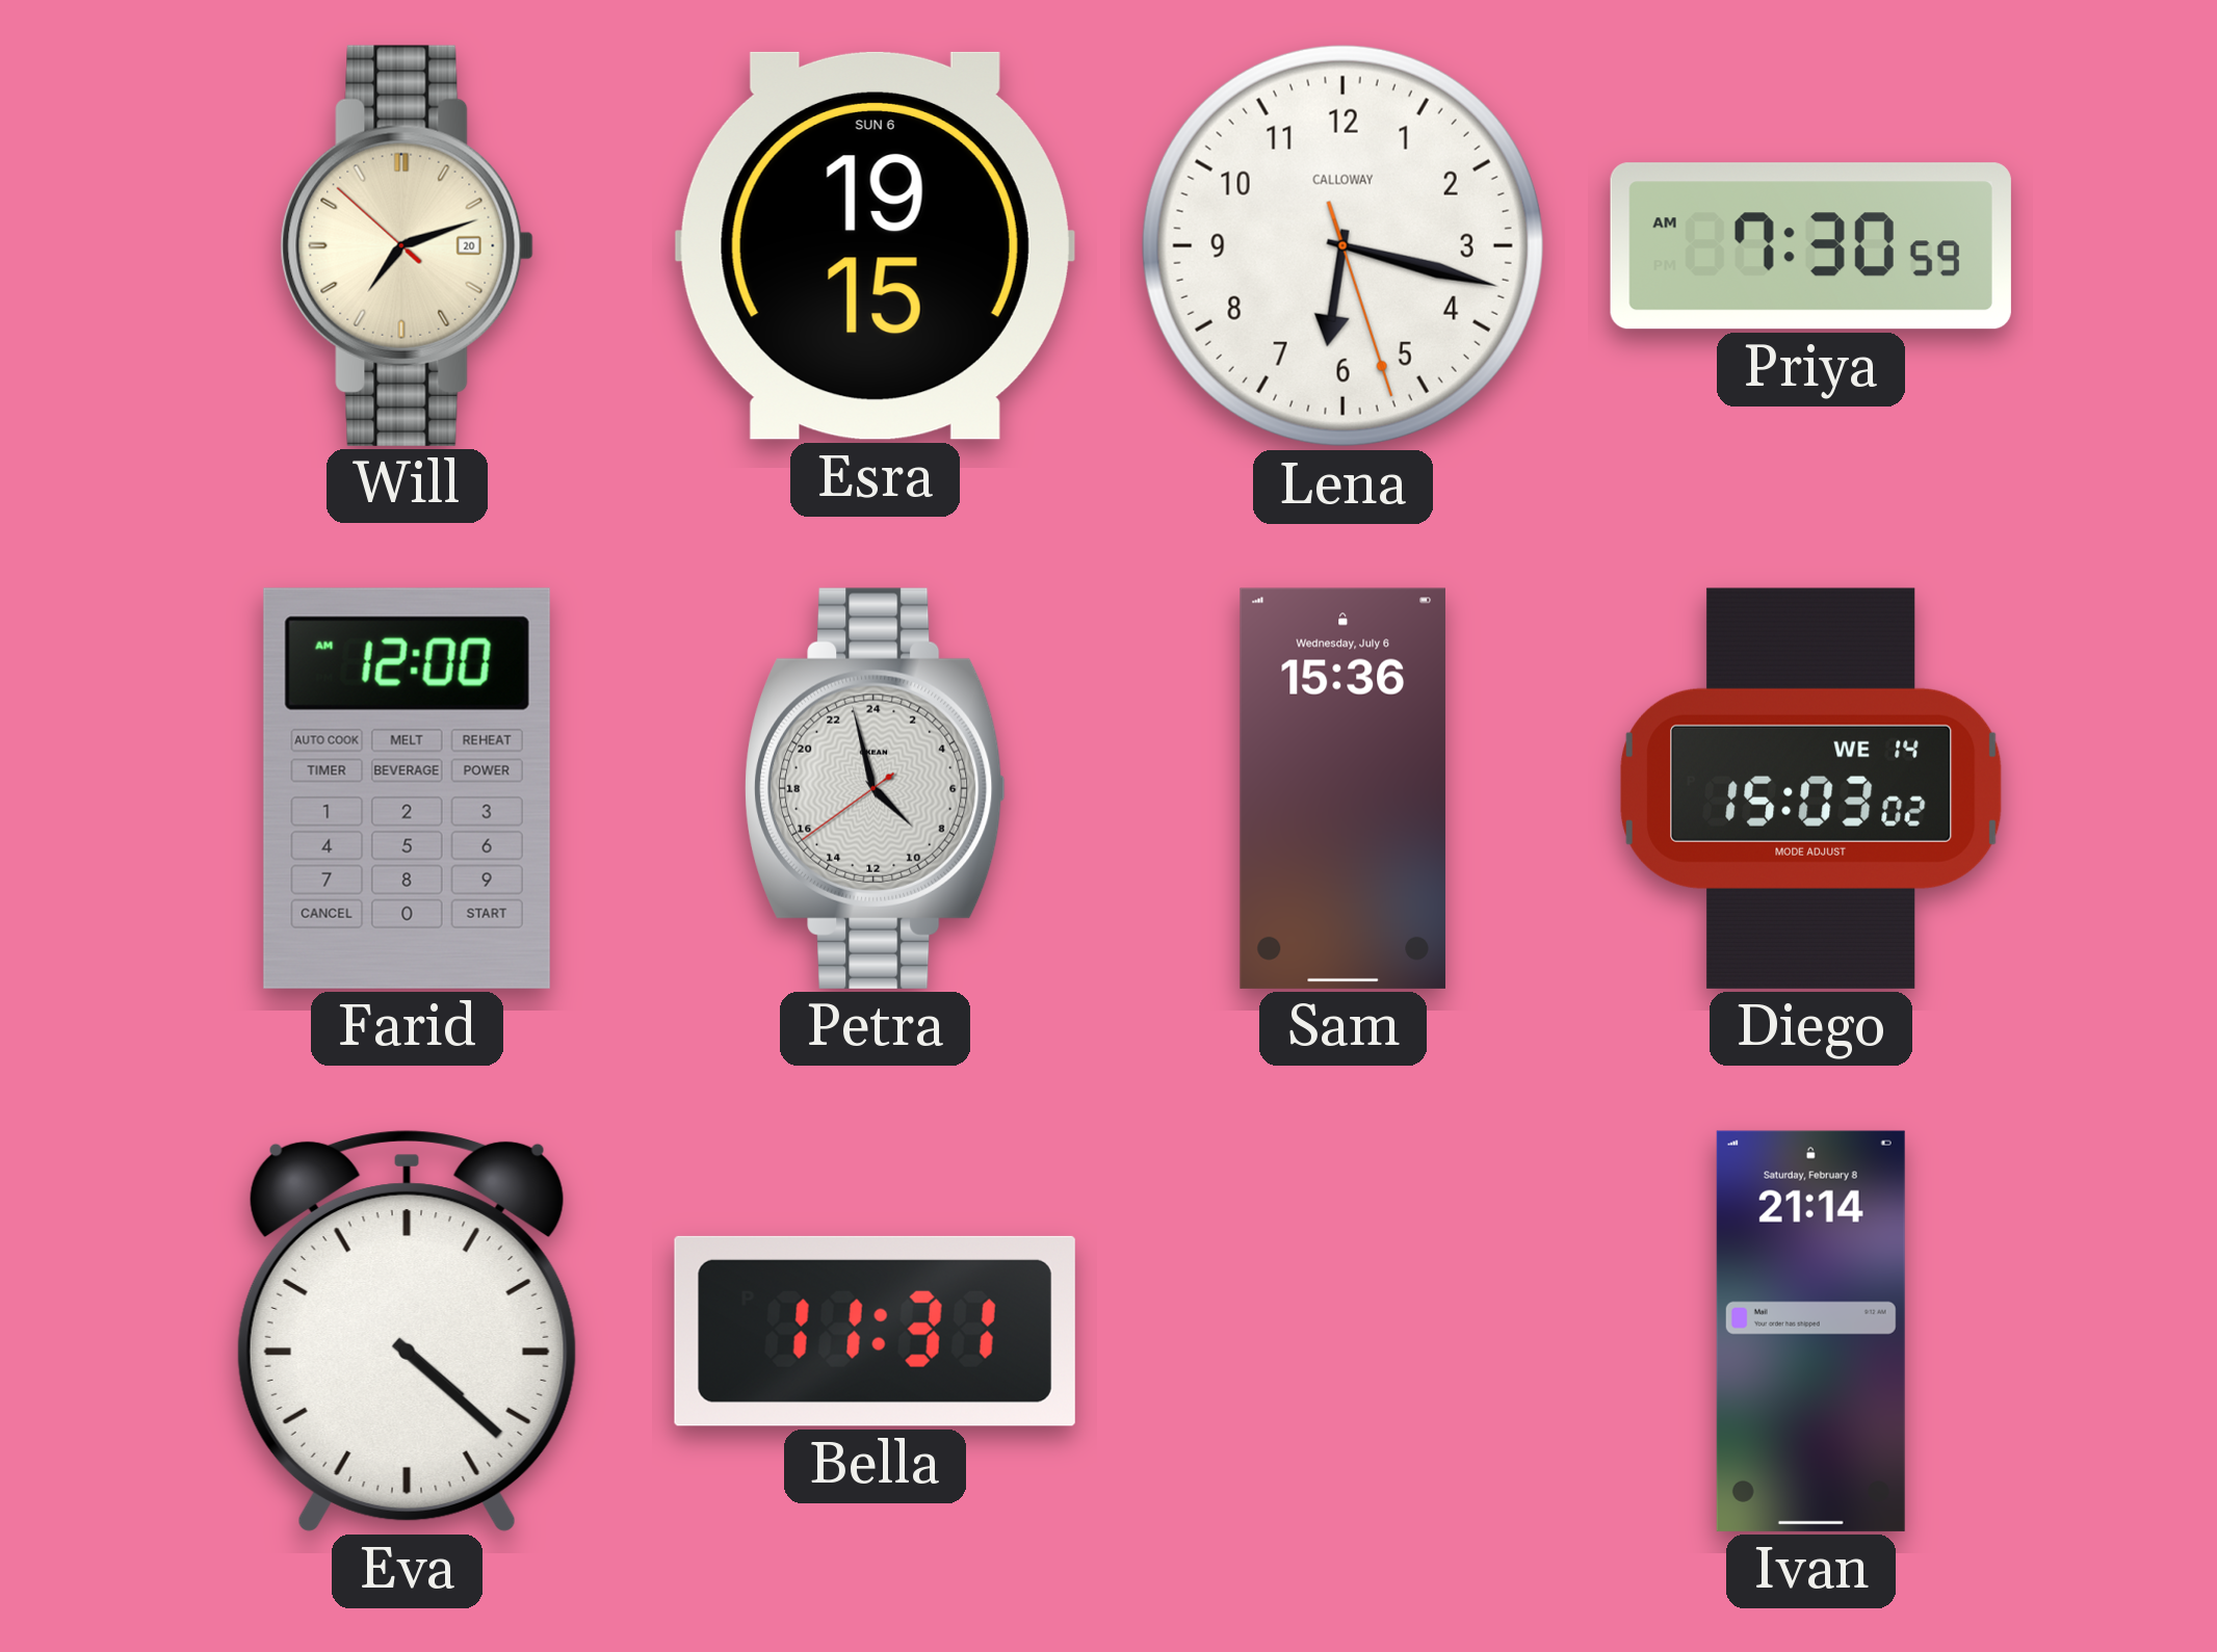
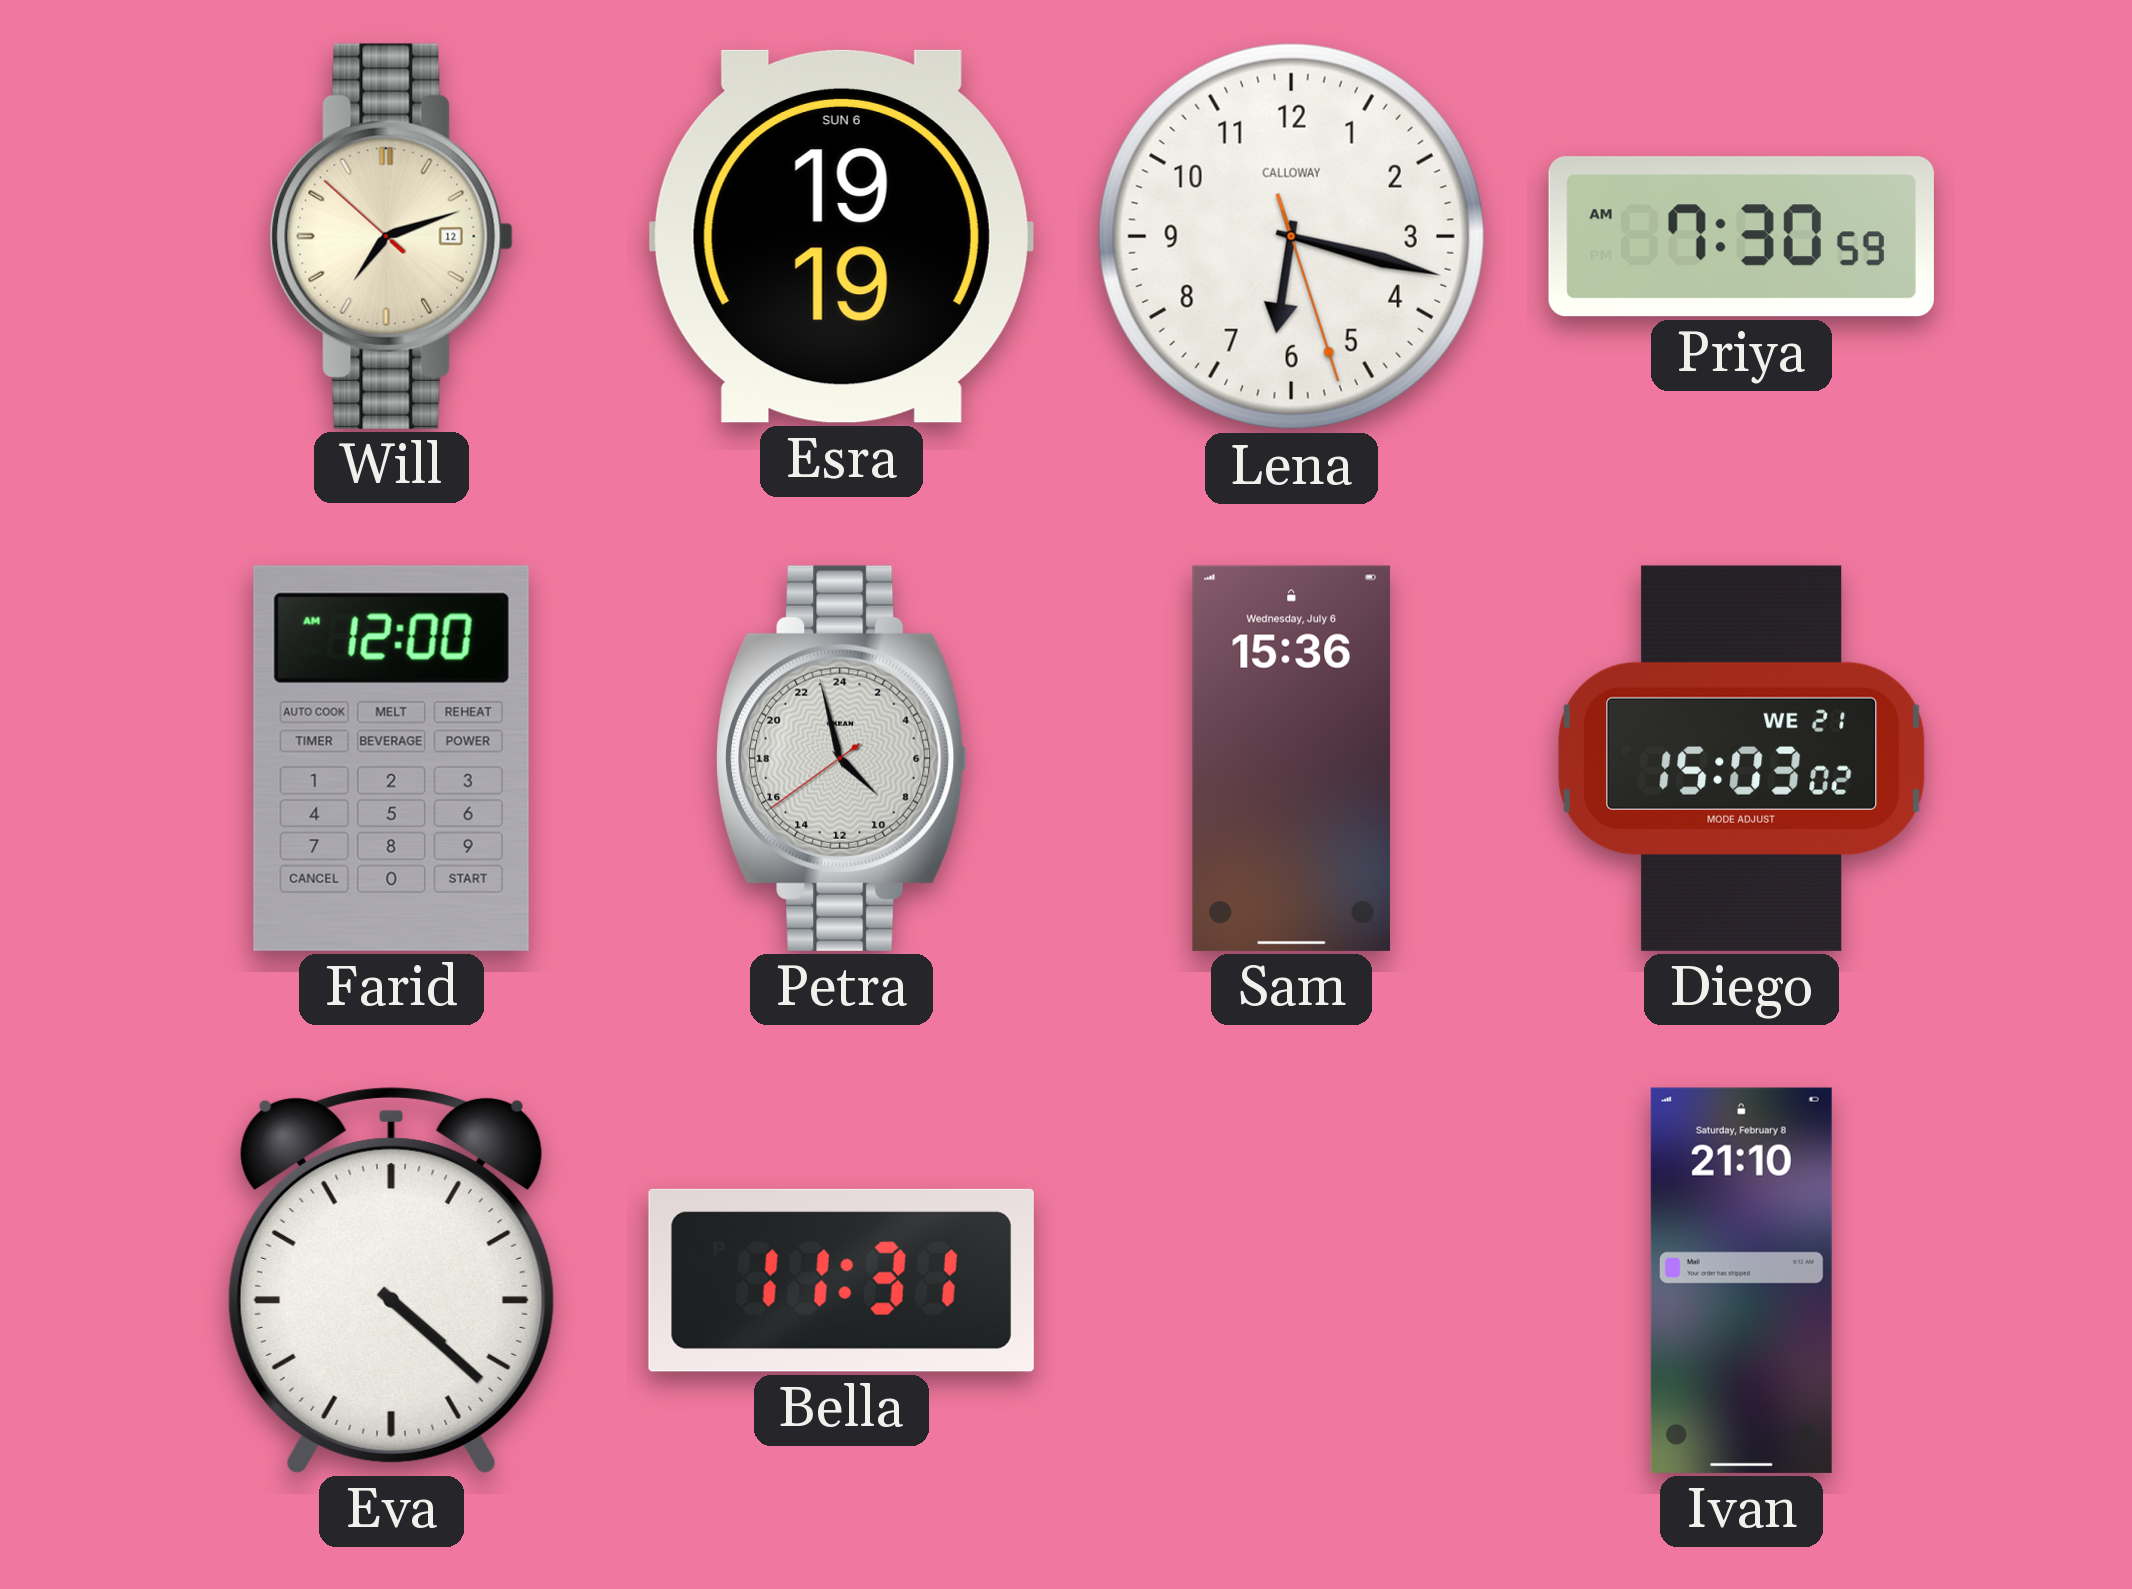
Will date: 20 -> 12 (391, 236)
Esra: 19:15 -> 19:19 (841, 236)
Diego date: WE 14 -> WE 21 (1742, 758)
Ivan: 21:14 -> 21:10 (1741, 1280)
